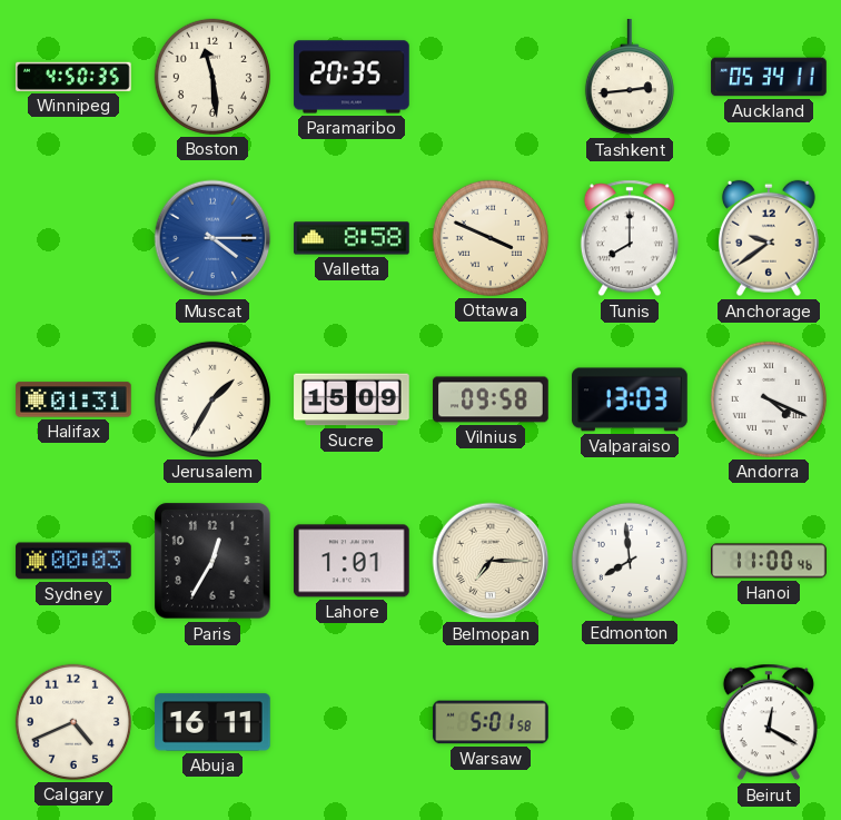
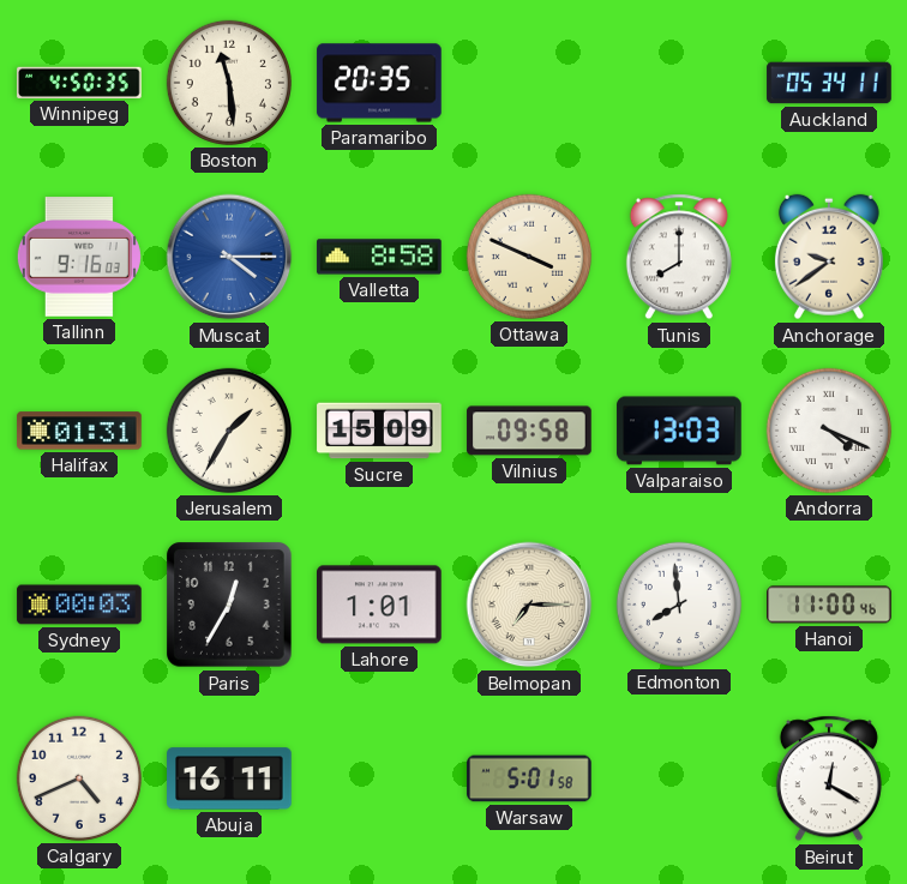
Tashkent: 2:44 -> none (630, 78)
Tallinn: none -> 9:16 (79, 257)
